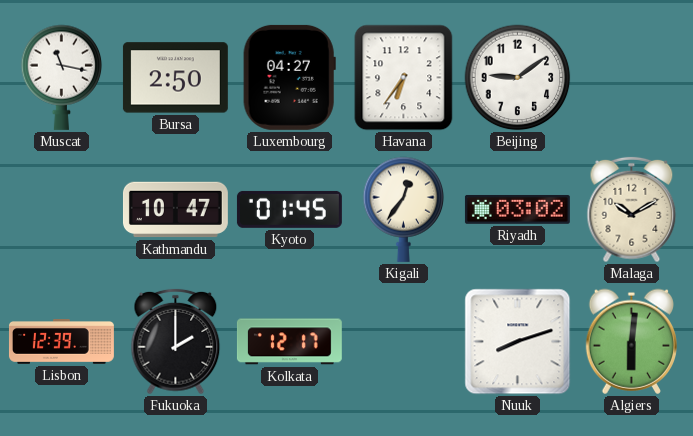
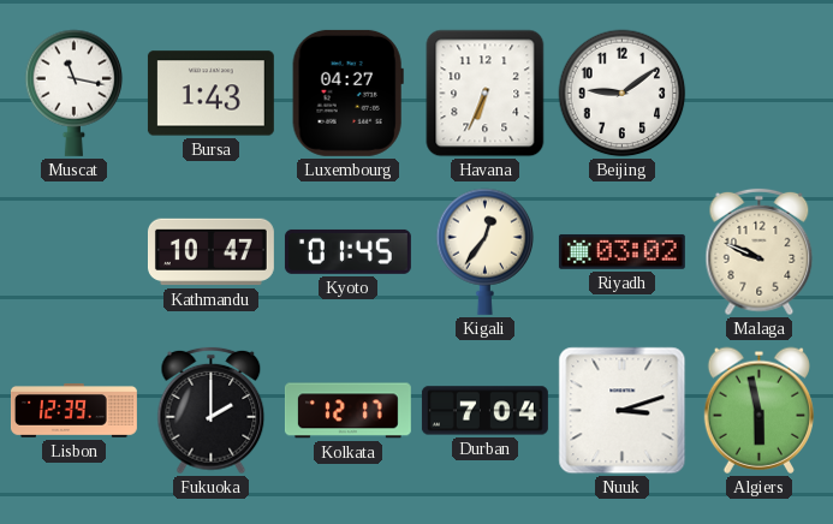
Bursa: 2:50 -> 1:43 (210, 94)
Havana: 6:36 -> 6:34 (486, 94)
Malaga: 10:10 -> 9:49 (760, 252)
Durban: none -> 7:04 (484, 411)
Nuuk: 8:12 -> 3:12 (623, 411)
Algiers: 6:01 -> 5:58 (758, 410)
